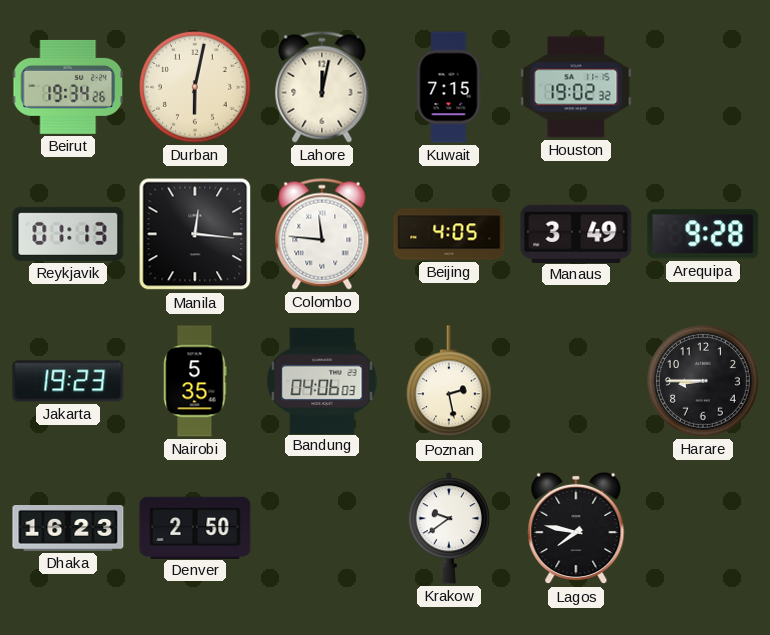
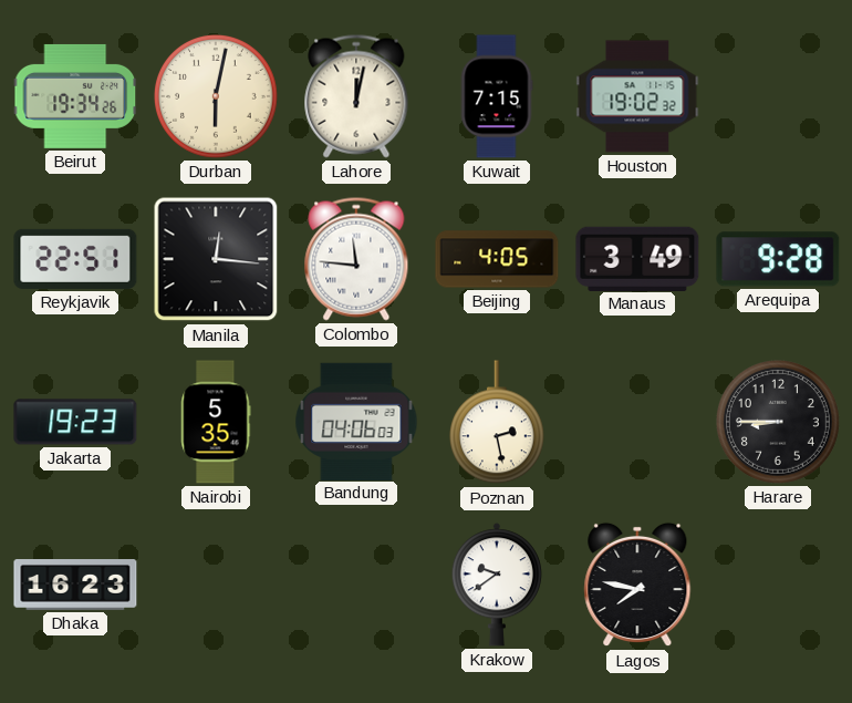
Reykjavik: 01:13 -> 22:51 (75, 259)
Denver: 2:50 -> none (195, 527)
